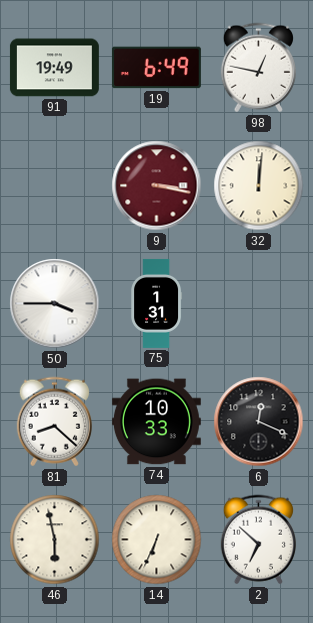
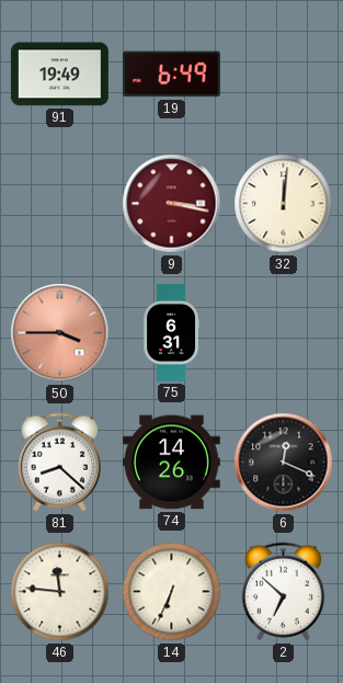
98: 12:47 -> none (258, 68)
50 dial: white -> salmon (60, 333)
75: 1:31 -> 6:31 (172, 332)
74: 10:33 -> 14:26 (171, 463)
46: 5:58 -> 11:46 (60, 592)
